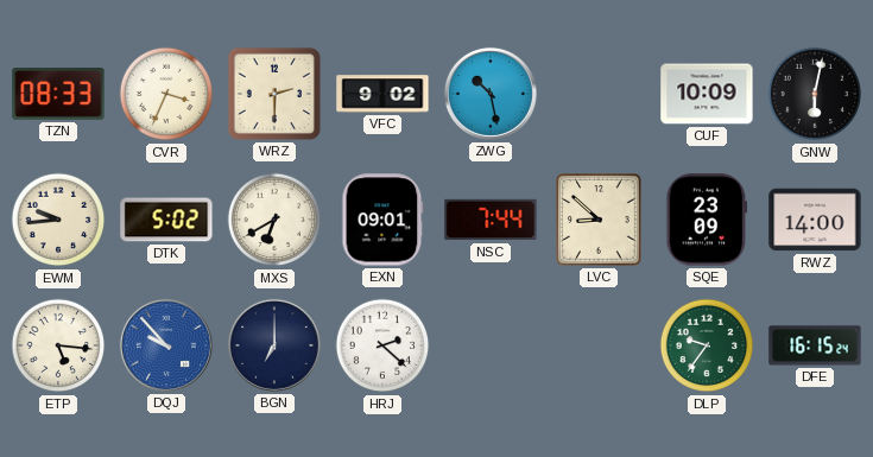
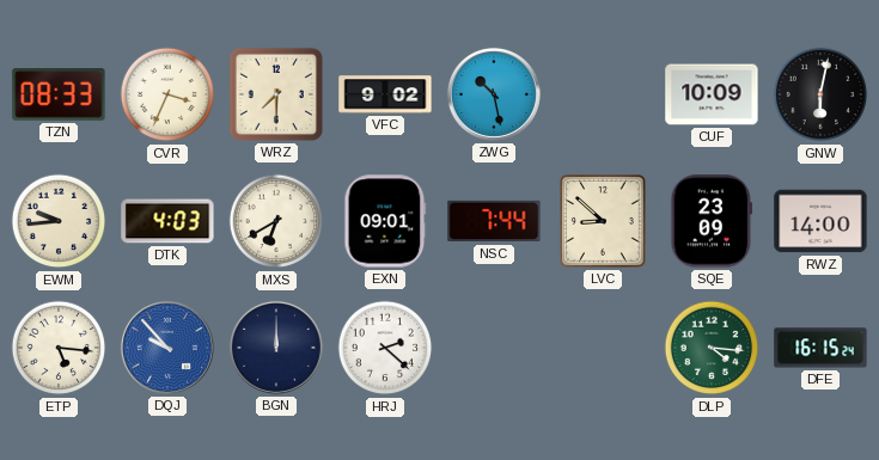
WRZ: 2:30 -> 7:30 (276, 94)
DTK: 5:02 -> 4:03 (167, 221)
BGN: 7:00 -> 12:00 (276, 348)
DLP: 9:36 -> 4:16 (712, 348)
